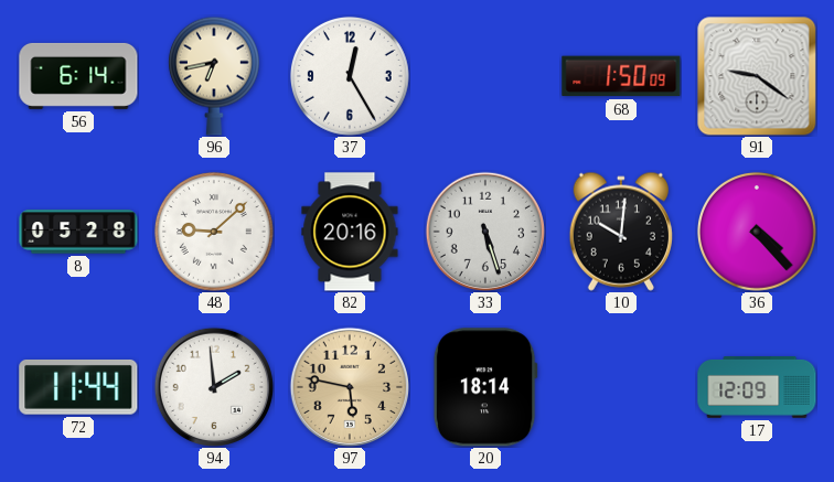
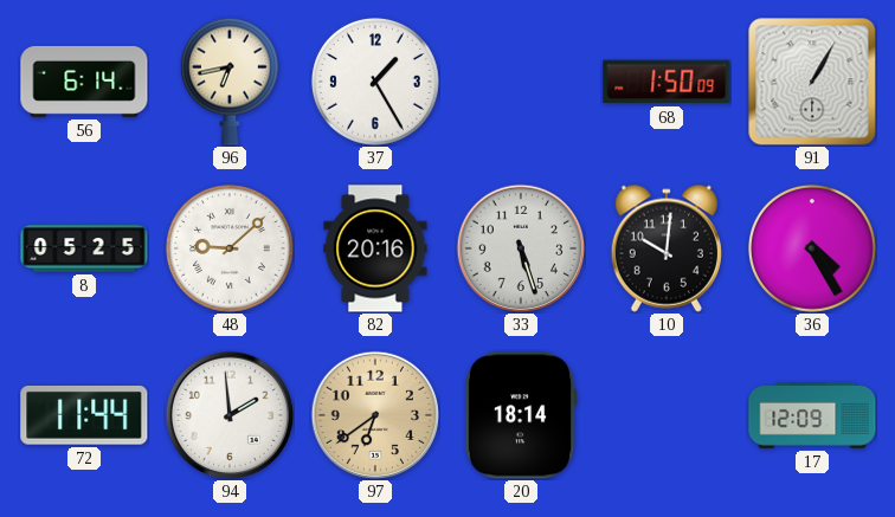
37: 12:25 -> 1:25 (375, 82)
91: 9:21 -> 1:05 (812, 82)
8: 05:28 -> 05:25 (84, 248)
36: 4:23 -> 4:25 (812, 248)
97: 5:47 -> 6:39 (374, 414)
